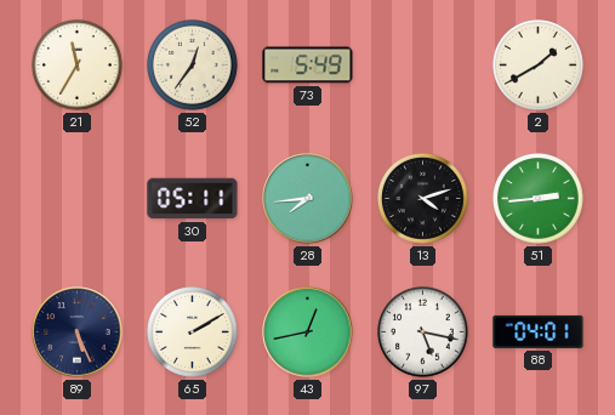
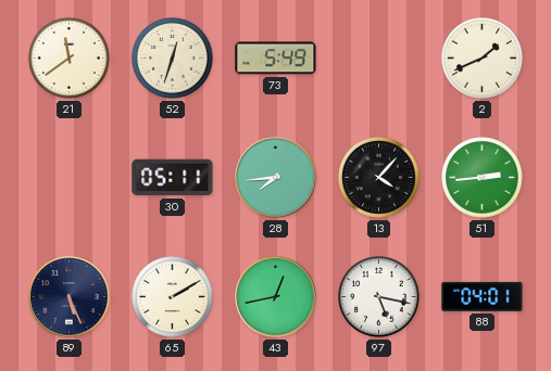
21: 11:35 -> 11:39 (70, 59)
52: 12:36 -> 12:33 (173, 59)
2: 1:40 -> 1:41 (483, 59)
13: 4:12 -> 4:07 (379, 178)
